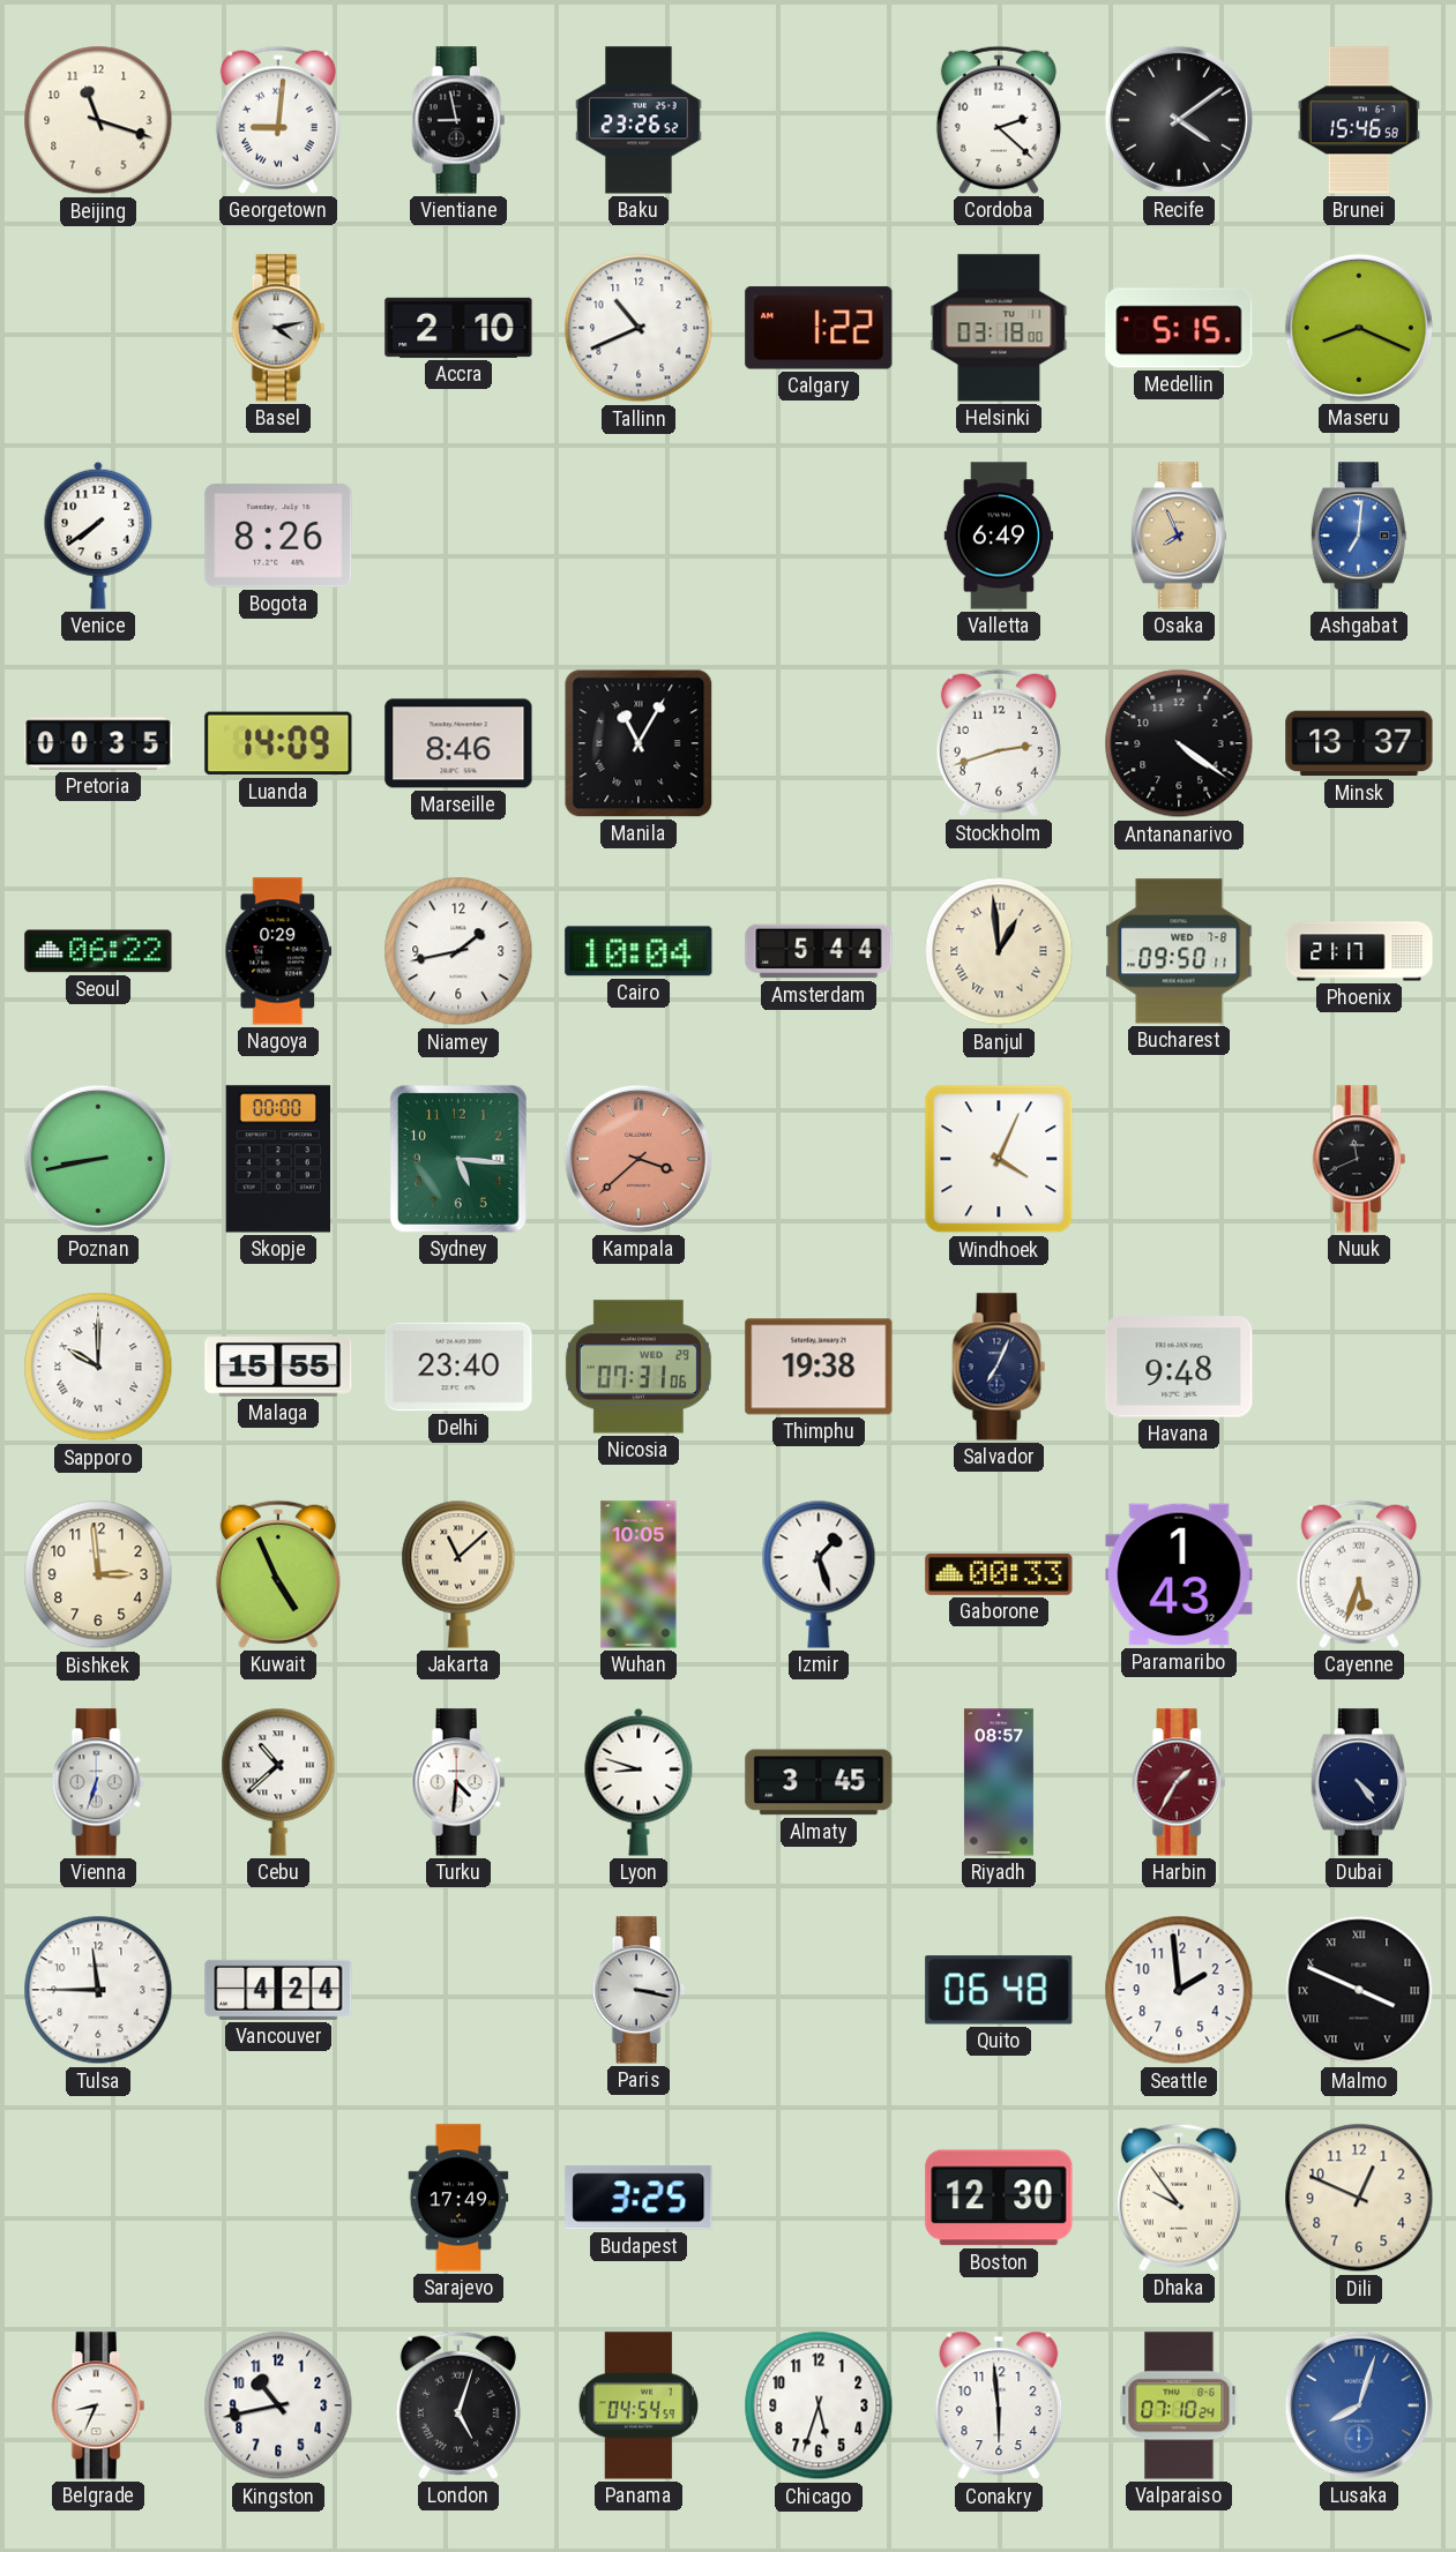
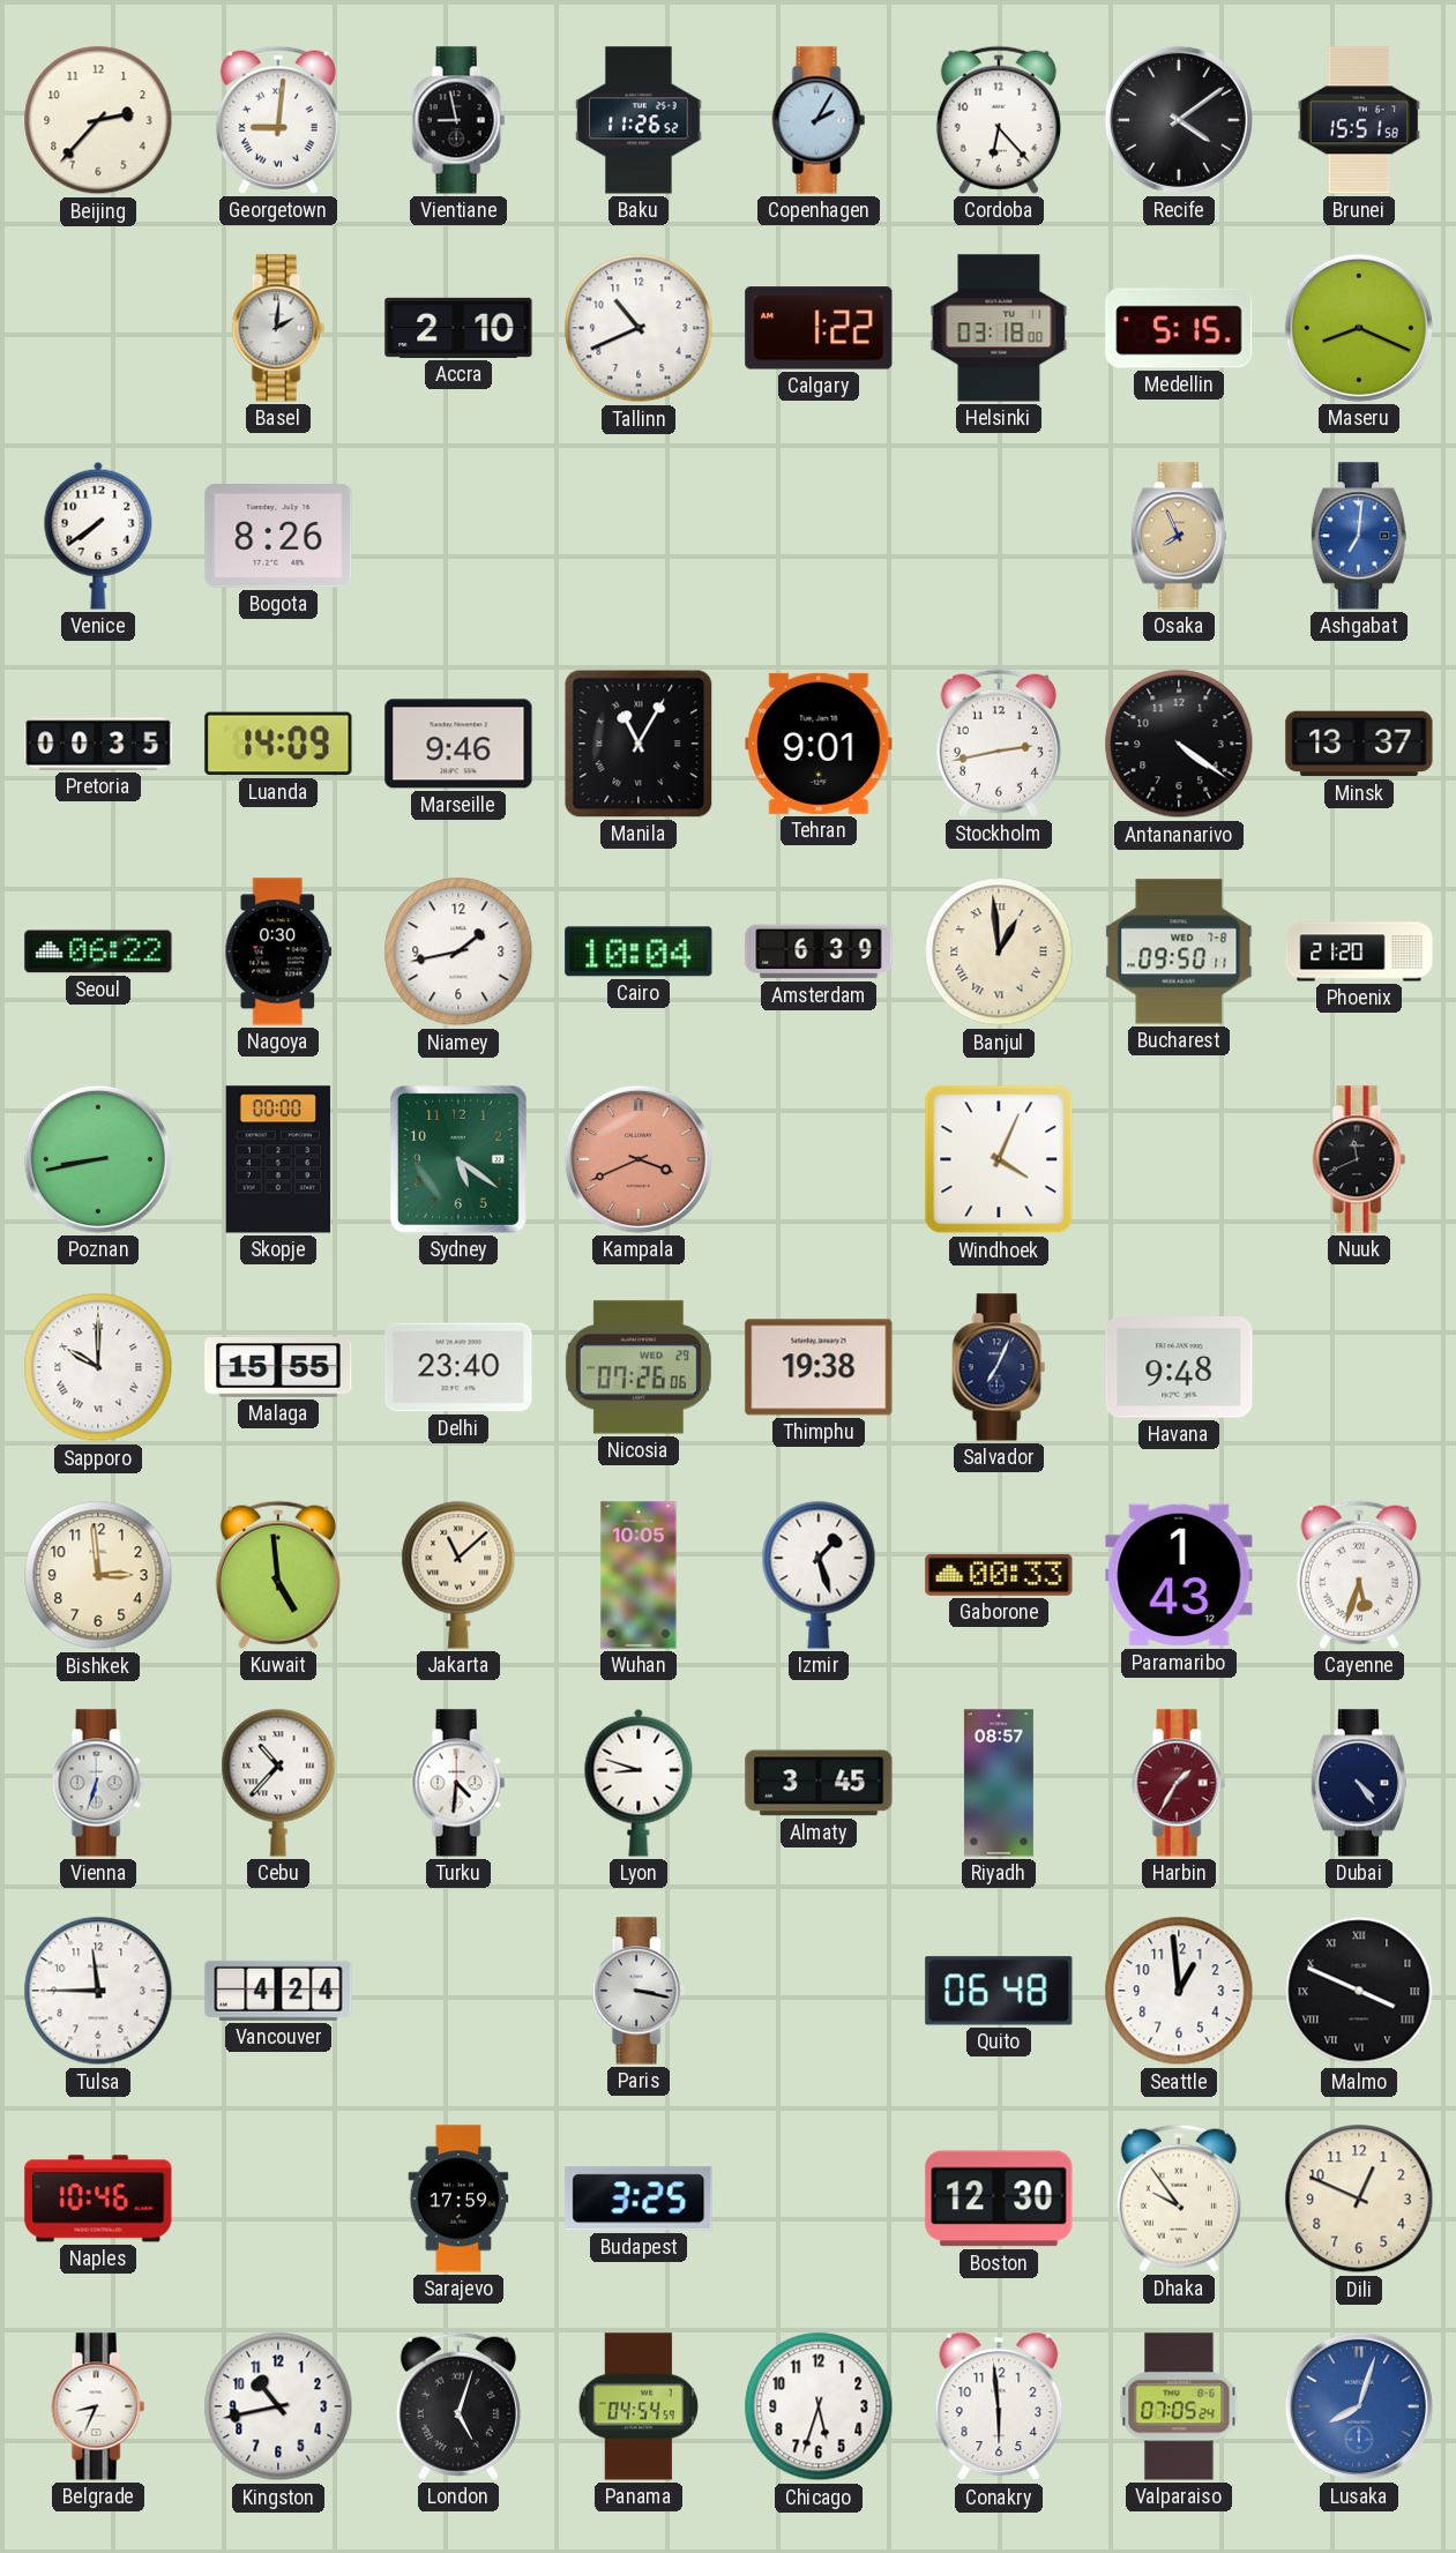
Beijing: 11:18 -> 2:37 (98, 120)
Baku: 23:26 -> 11:26 (639, 120)
Copenhagen: none -> 2:05 (819, 120)
Cordoba: 2:22 -> 6:23 (999, 120)
Brunei: 15:46 -> 15:51 (1358, 120)
Basel: 4:13 -> 2:01 (278, 328)
Valletta: 6:49 -> none (999, 536)
Marseille: 8:46 -> 9:46 (458, 744)
Tehran: none -> 9:01 (819, 744)
Stockholm: 2:42 -> 2:43 (999, 744)
Nagoya: 0:29 -> 0:30 (278, 951)
Amsterdam: 5:44 -> 6:39 (819, 951)
Phoenix: 21:17 -> 21:20 (1359, 951)
Sydney: 5:16 -> 5:21 (458, 1159)
Kampala: 3:38 -> 3:41 (639, 1159)
Nicosia: 07:31 -> 07:26 (639, 1367)
Kuwait: 4:56 -> 4:59 (278, 1575)
Cebu: 10:38 -> 10:37 (278, 1783)
Seattle: 1:59 -> 12:59 (1179, 1991)
Naples: none -> 10:46 (98, 2199)
Sarajevo: 17:49 -> 17:59 (458, 2199)
Valparaiso: 07:10 -> 07:05 (1179, 2406)
